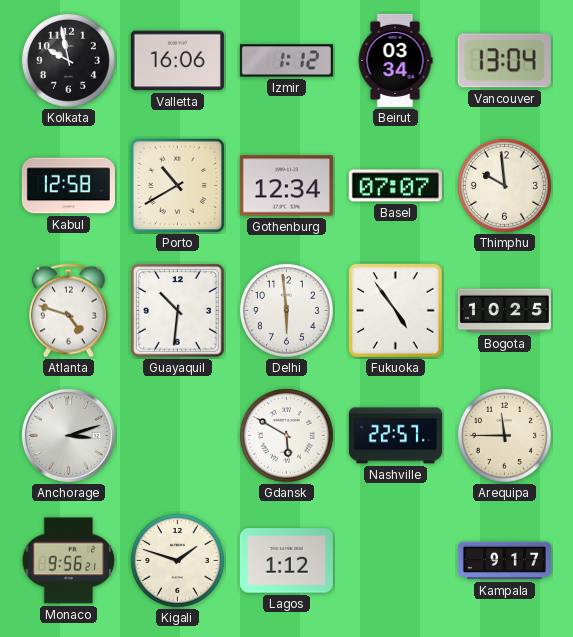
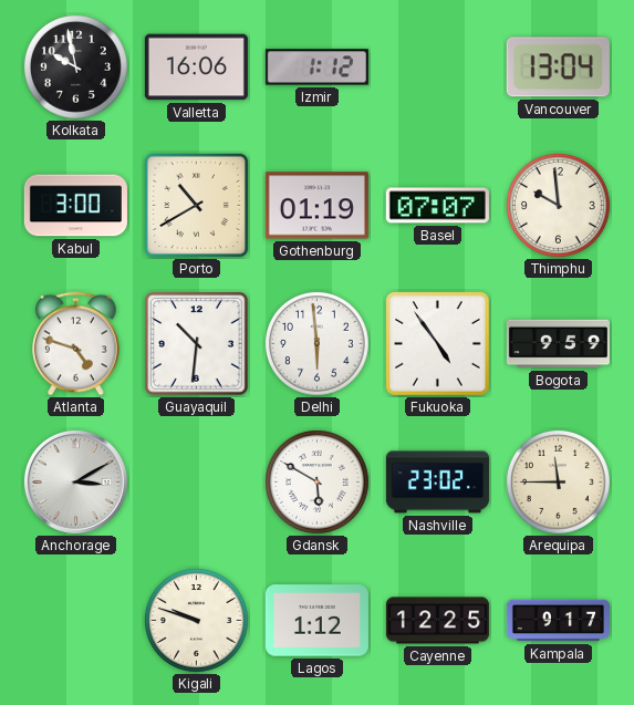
Beirut: 03:34 -> none (395, 60)
Kabul: 12:58 -> 3:00 (75, 206)
Gothenburg: 12:34 -> 01:19 (316, 206)
Bogota: 10:25 -> 9:59 (558, 344)
Anchorage: 3:12 -> 3:10 (75, 481)
Nashville: 22:57 -> 23:02 (437, 483)
Monaco: 9:56 -> none (69, 561)
Kigali: 1:48 -> 9:48 (196, 620)
Cayenne: none -> 12:25 (437, 621)
